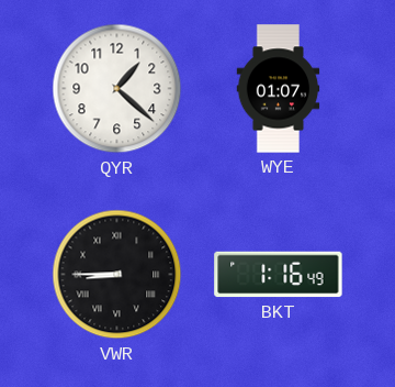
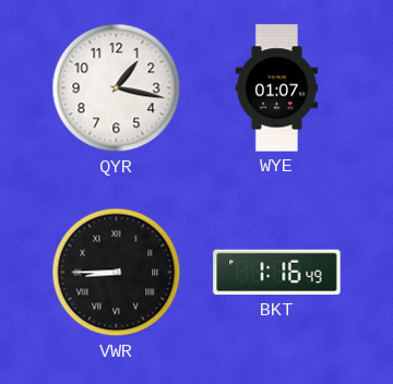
QYR: 1:22 -> 1:17 (117, 88)
